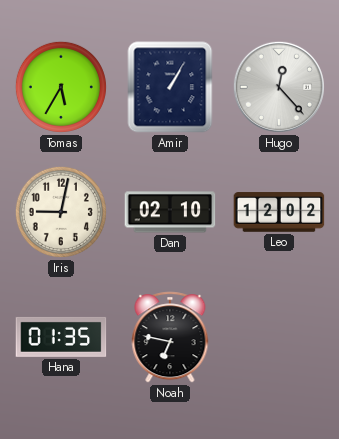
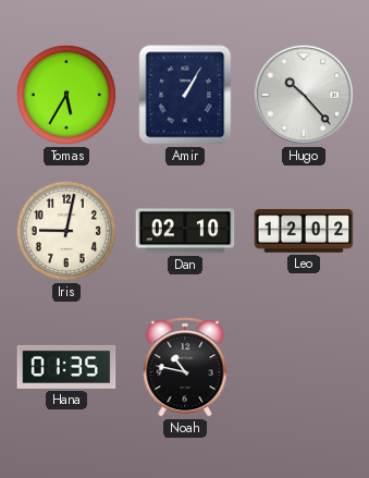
Hugo: 12:23 -> 10:23 (304, 95)
Noah: 6:47 -> 10:47 (185, 367)
